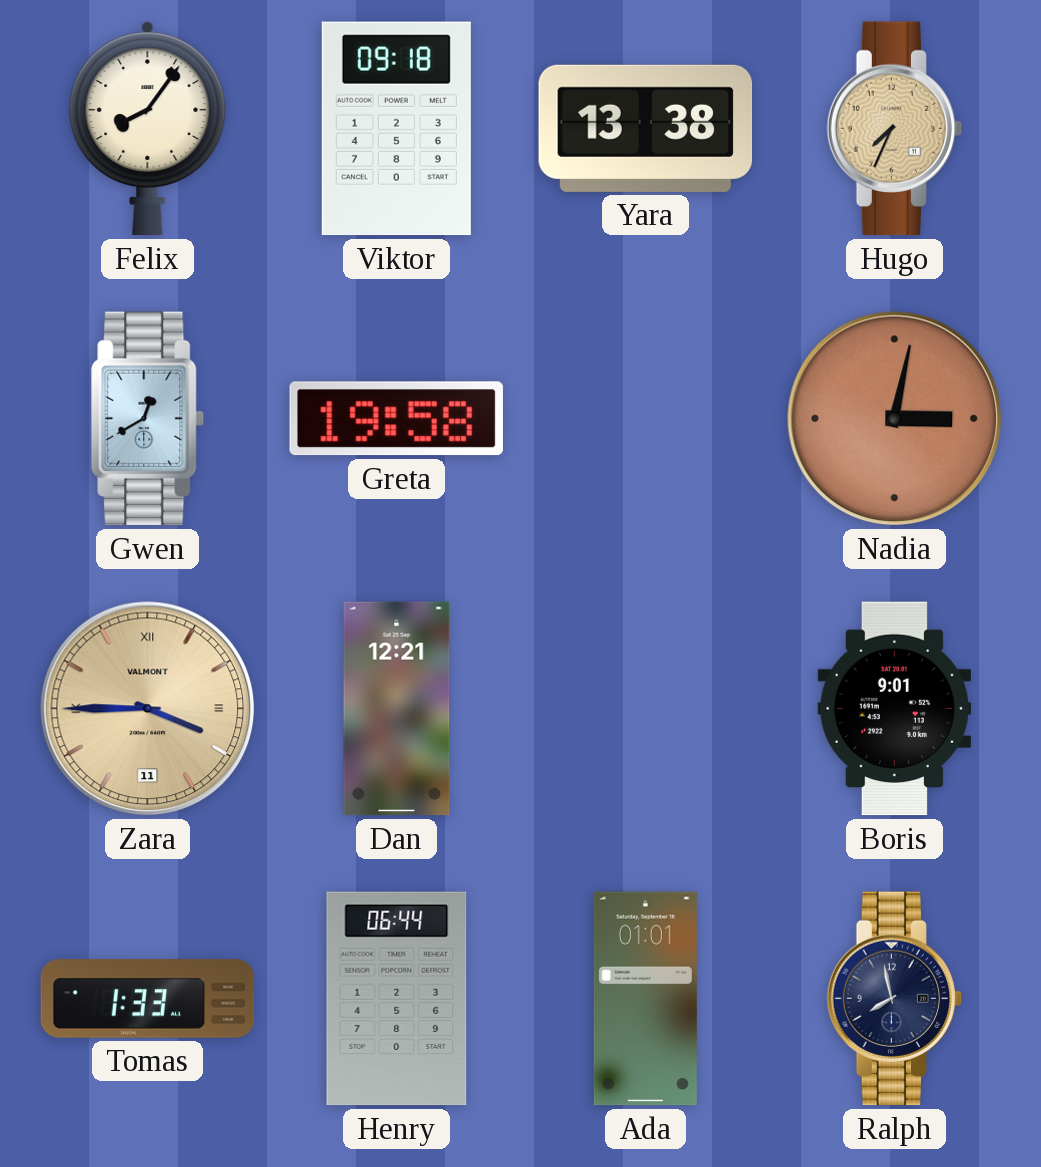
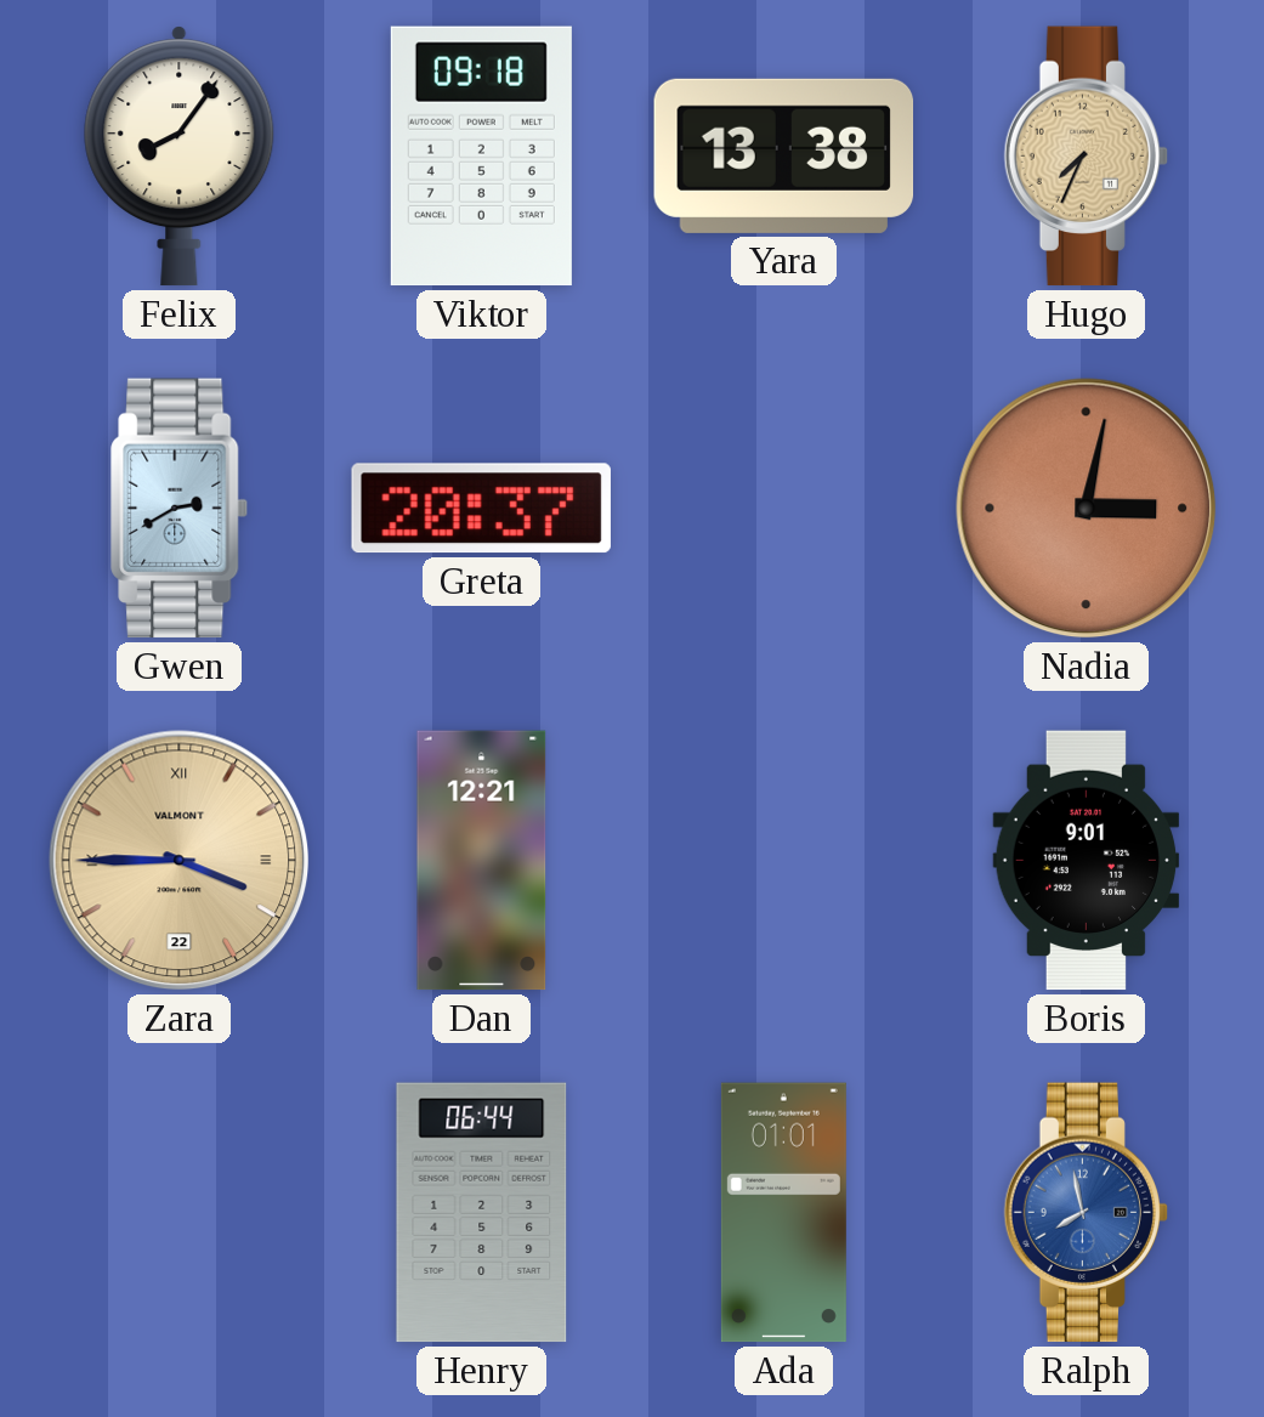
Gwen: 12:40 -> 2:40 (180, 509)
Greta: 19:58 -> 20:37 (481, 509)
Zara date: 11 -> 22 (180, 861)
Tomas: 1:33 -> none (148, 999)
Ralph dial: navy -> blue (1087, 1213)
